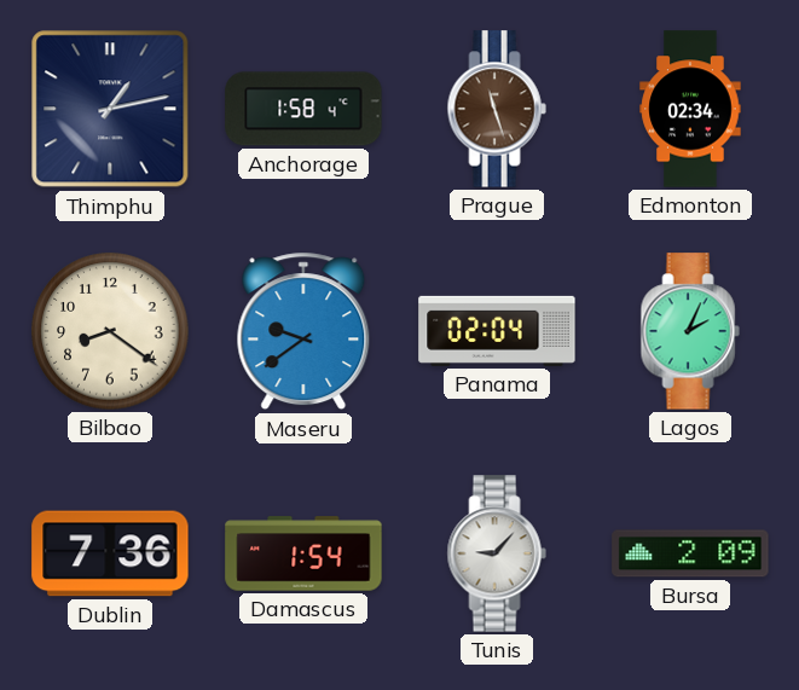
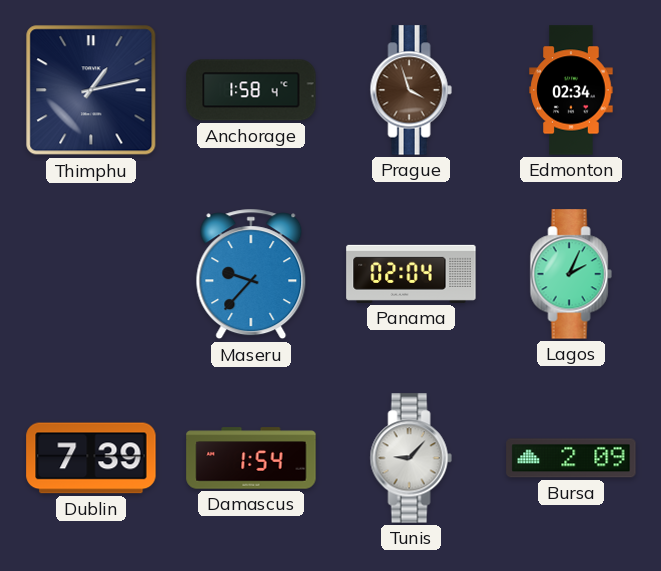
Prague: 11:27 -> 3:57 (411, 90)
Bilbao: 8:21 -> none (110, 331)
Maseru: 9:39 -> 9:37 (251, 274)
Dublin: 7:36 -> 7:39 (91, 458)
